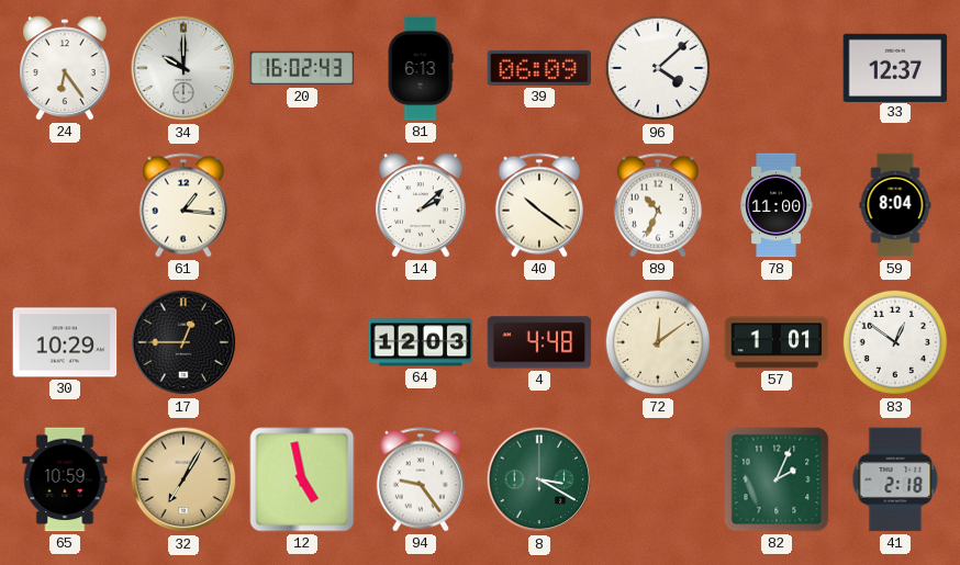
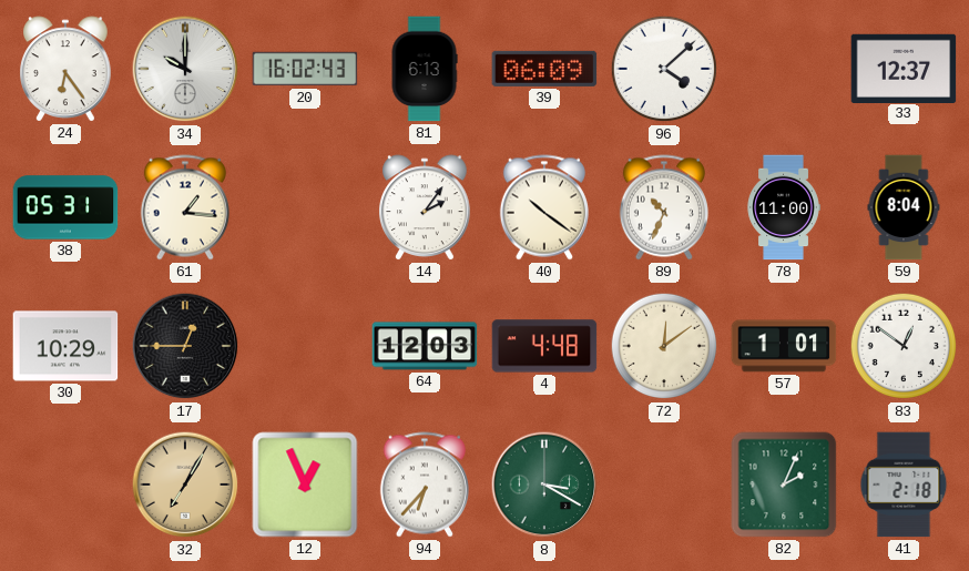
38: none -> 05:31 (65, 207)
14: 2:08 -> 2:06 (426, 207)
65: 10:59 -> none (65, 479)
12: 4:58 -> 12:56 (305, 485)
94: 9:24 -> 6:37 (425, 485)
